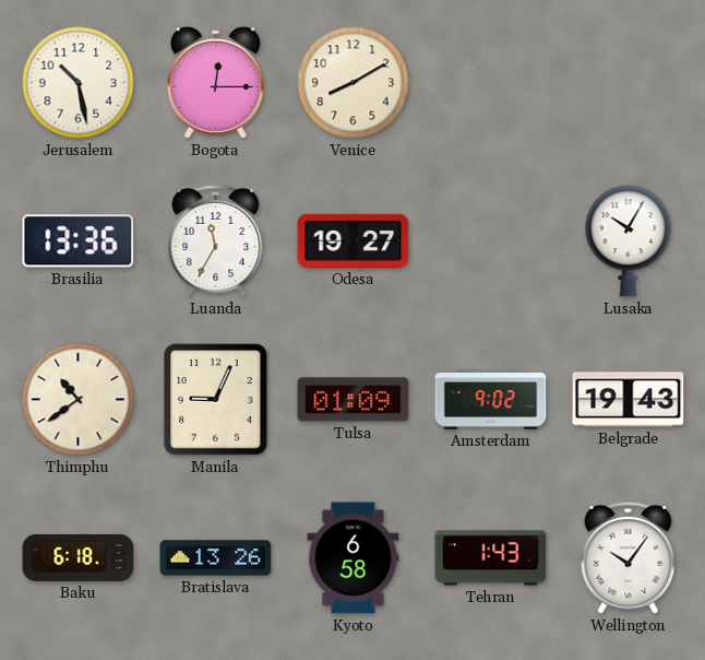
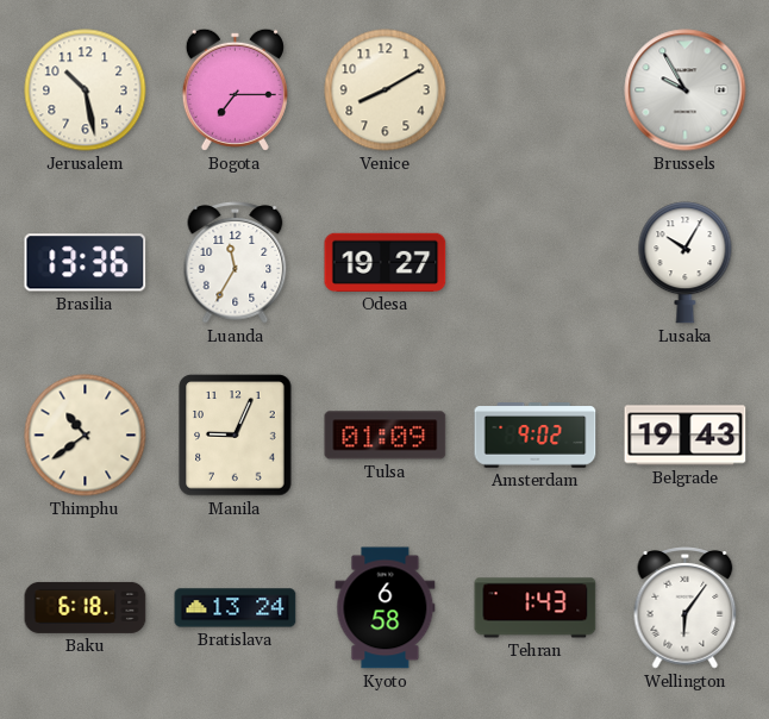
Bogota: 12:15 -> 7:15 (235, 89)
Brussels: none -> 9:55 (686, 90)
Bratislava: 13:26 -> 13:24 (236, 608)
Wellington: 10:06 -> 6:06 (686, 608)
